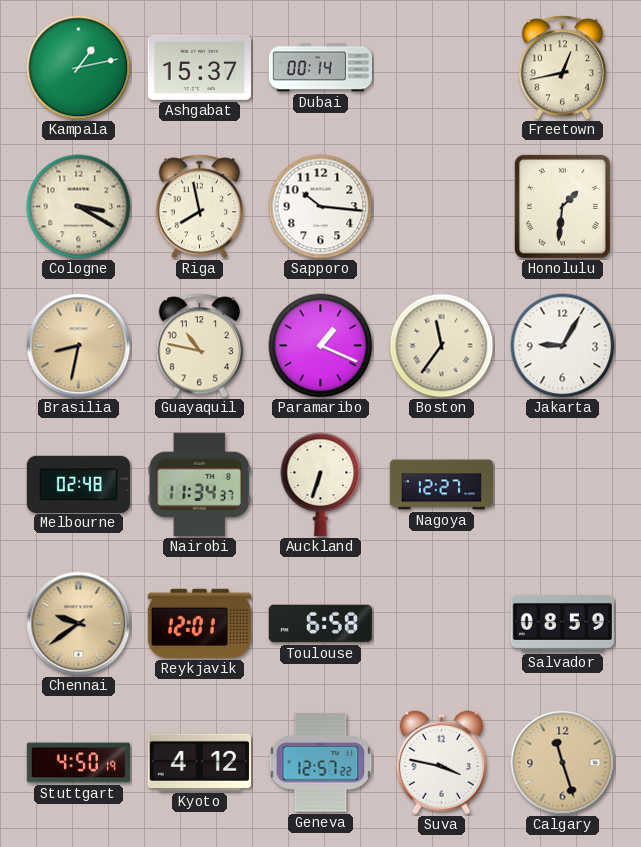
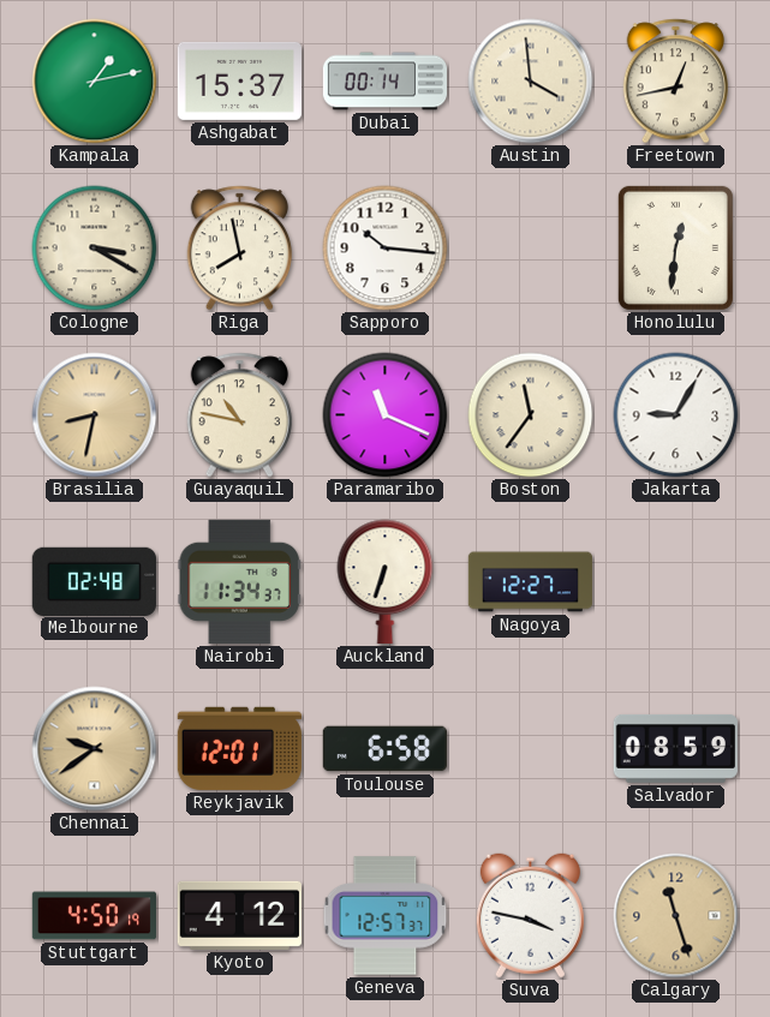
Austin: none -> 3:59 (531, 82)
Honolulu: 1:31 -> 12:31 (675, 247)
Paramaribo: 1:19 -> 11:19 (386, 415)
Geneva: 12:57:22 -> 12:57:37 (386, 916)
